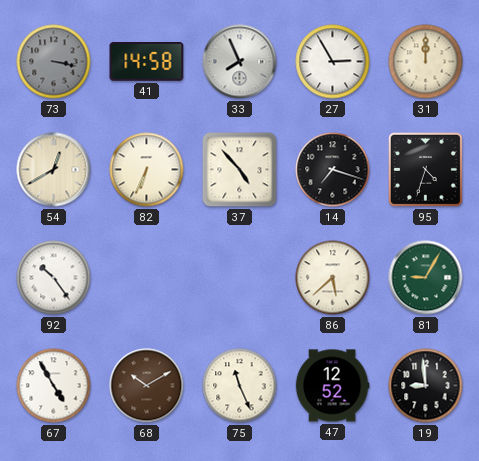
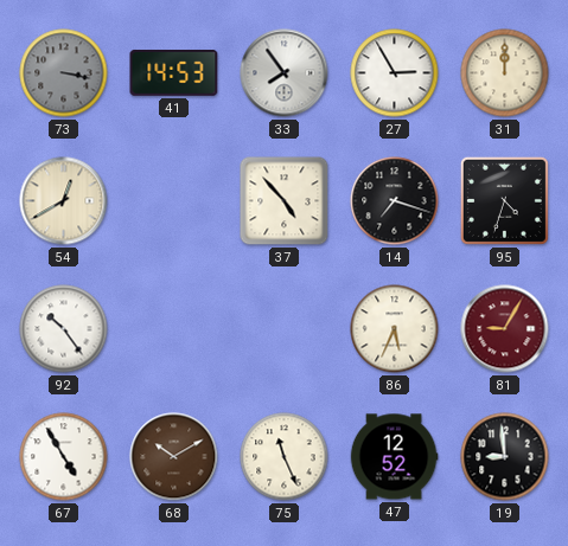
41: 14:58 -> 14:53 (174, 73)
33: 7:56 -> 7:54 (285, 73)
82: 6:34 -> none (147, 170)
86: 5:38 -> 5:34 (395, 329)
81 dial: green -> burgundy (505, 329)
